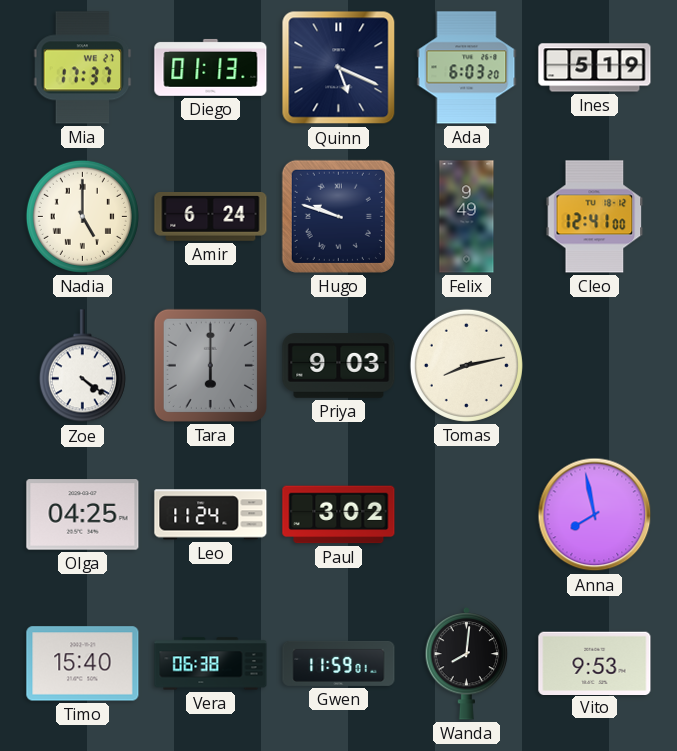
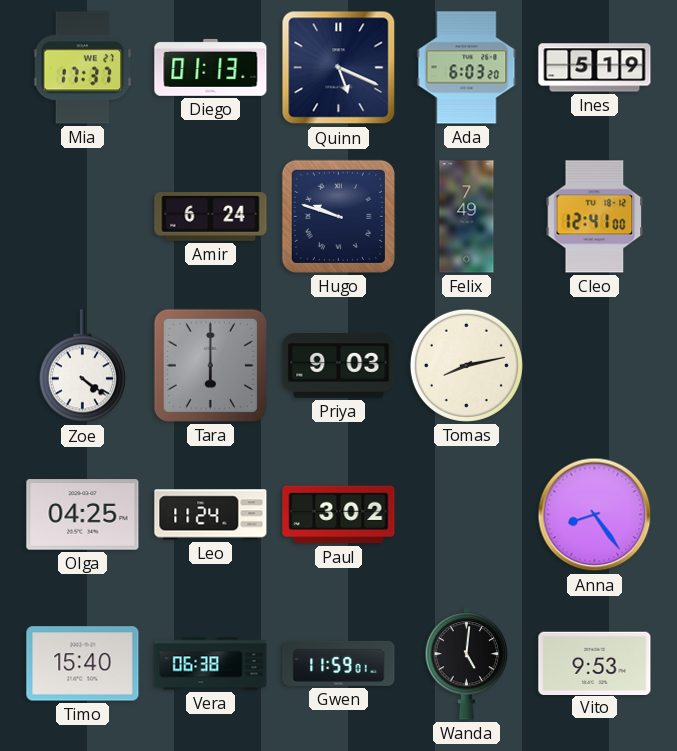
Nadia: 5:00 -> none (82, 216)
Felix: 9:49 -> 7:49 (467, 217)
Anna: 7:58 -> 8:24 (595, 515)
Wanda: 8:01 -> 5:01 (467, 664)
